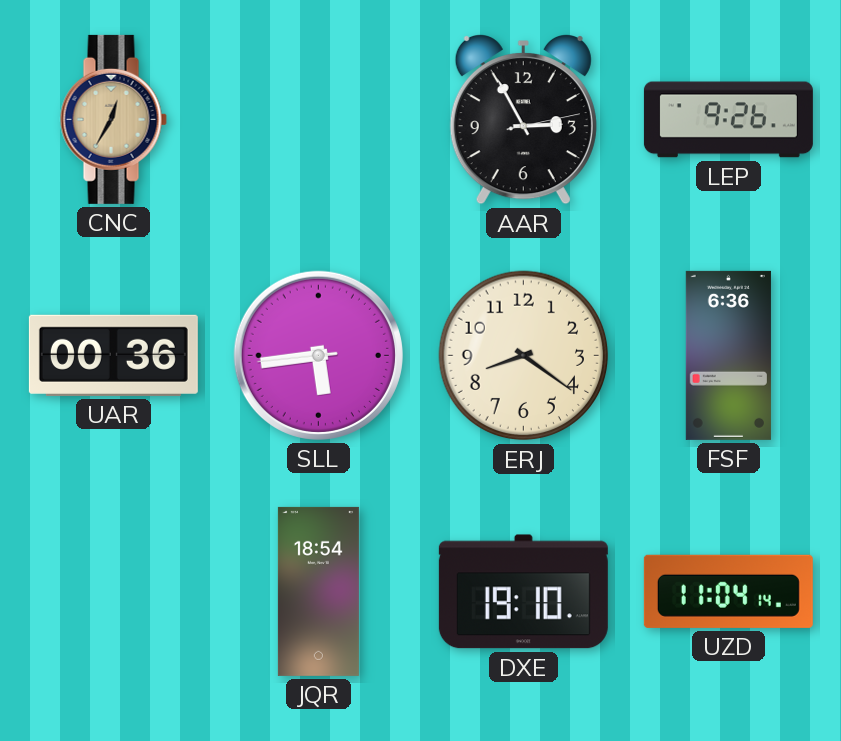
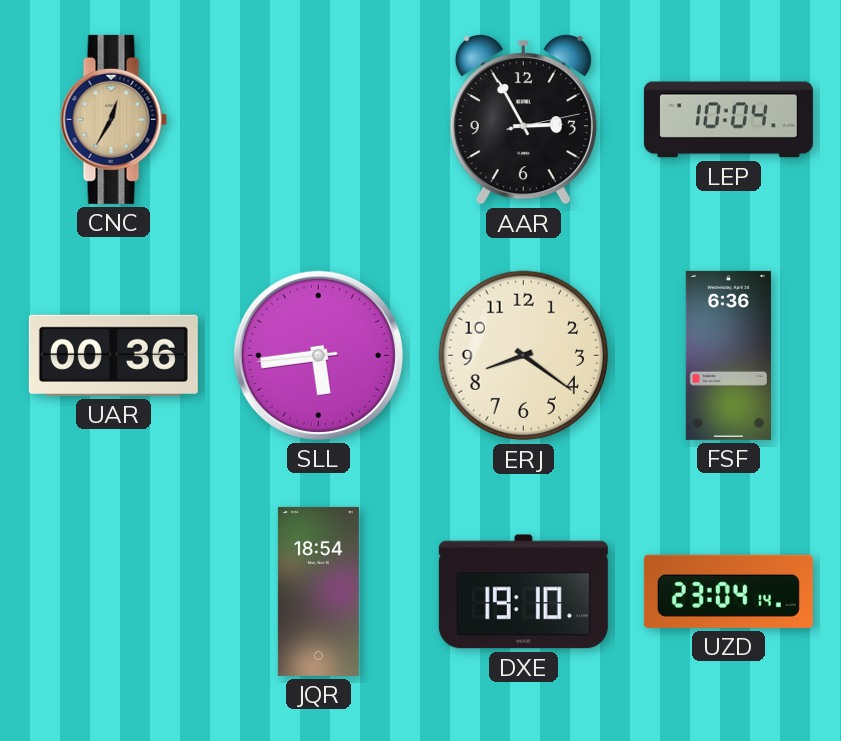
LEP: 9:26 -> 10:04 (728, 120)
UZD: 11:04 -> 23:04 (728, 591)
